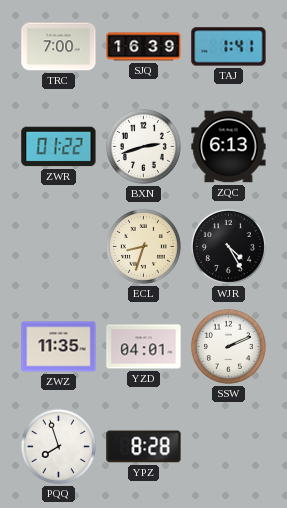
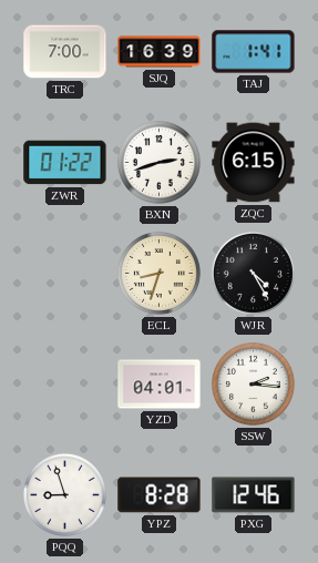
ZQC: 6:13 -> 6:15 (254, 163)
ZWZ: 11:35 -> none (59, 347)
SSW: 2:11 -> 2:16 (253, 383)
PQQ: 7:57 -> 8:57 (64, 494)
PXG: none -> 12:46 (254, 495)
